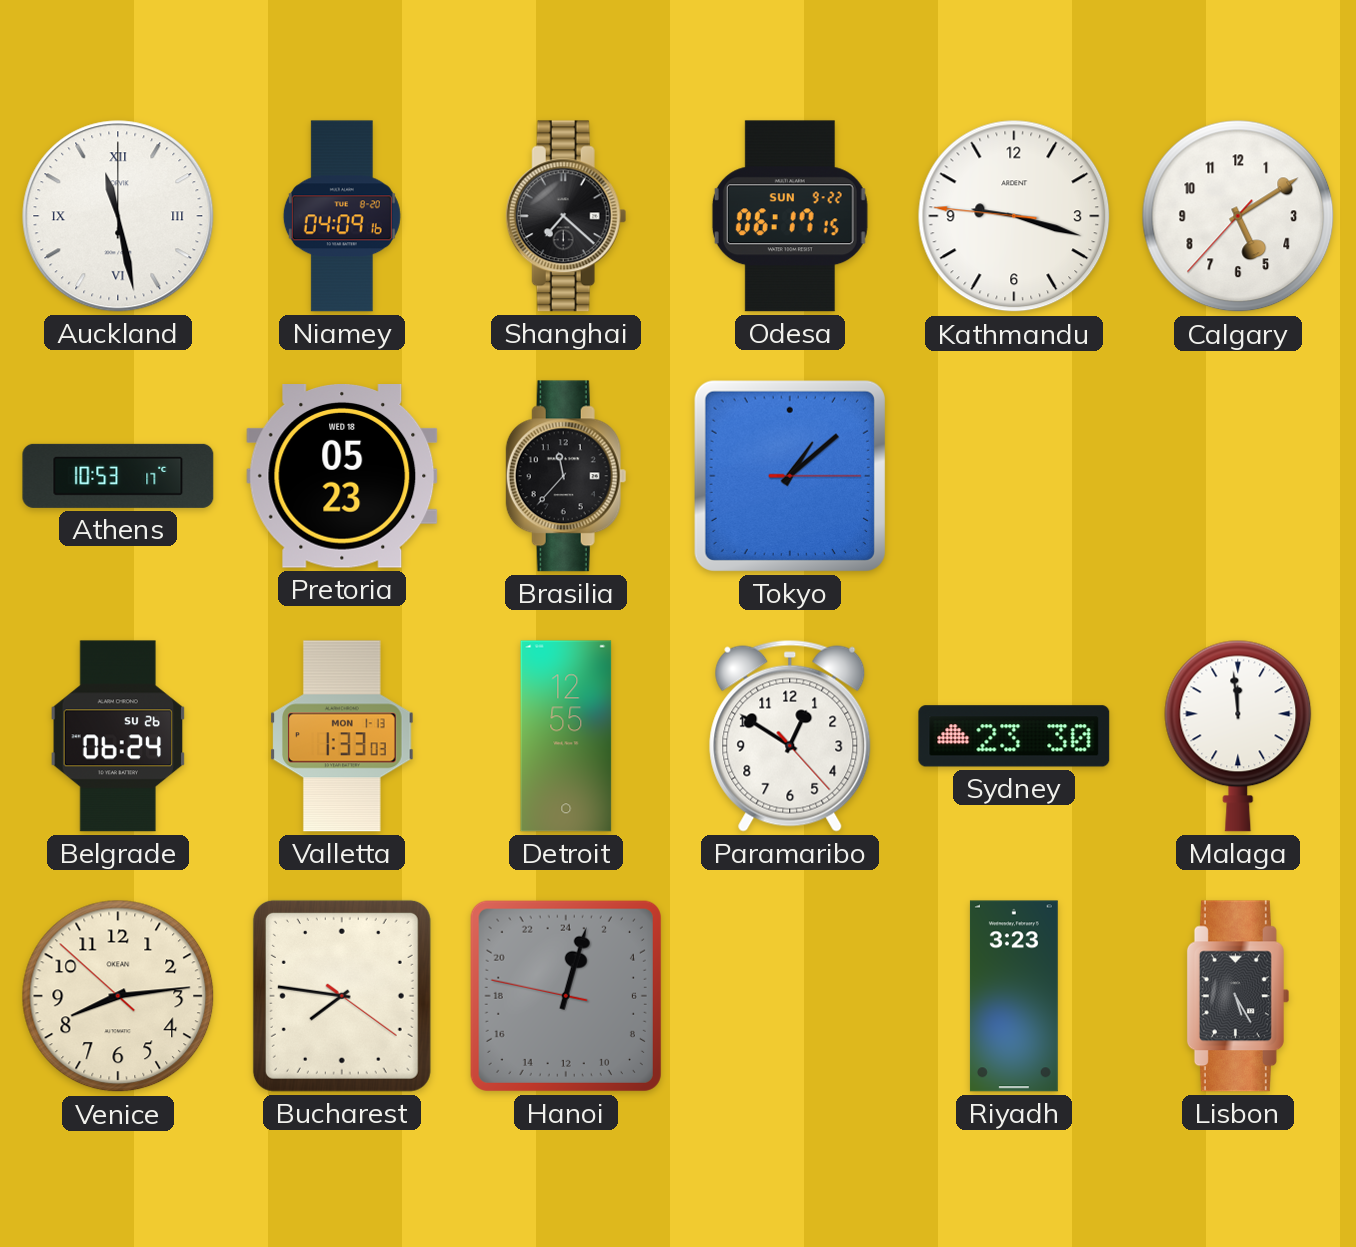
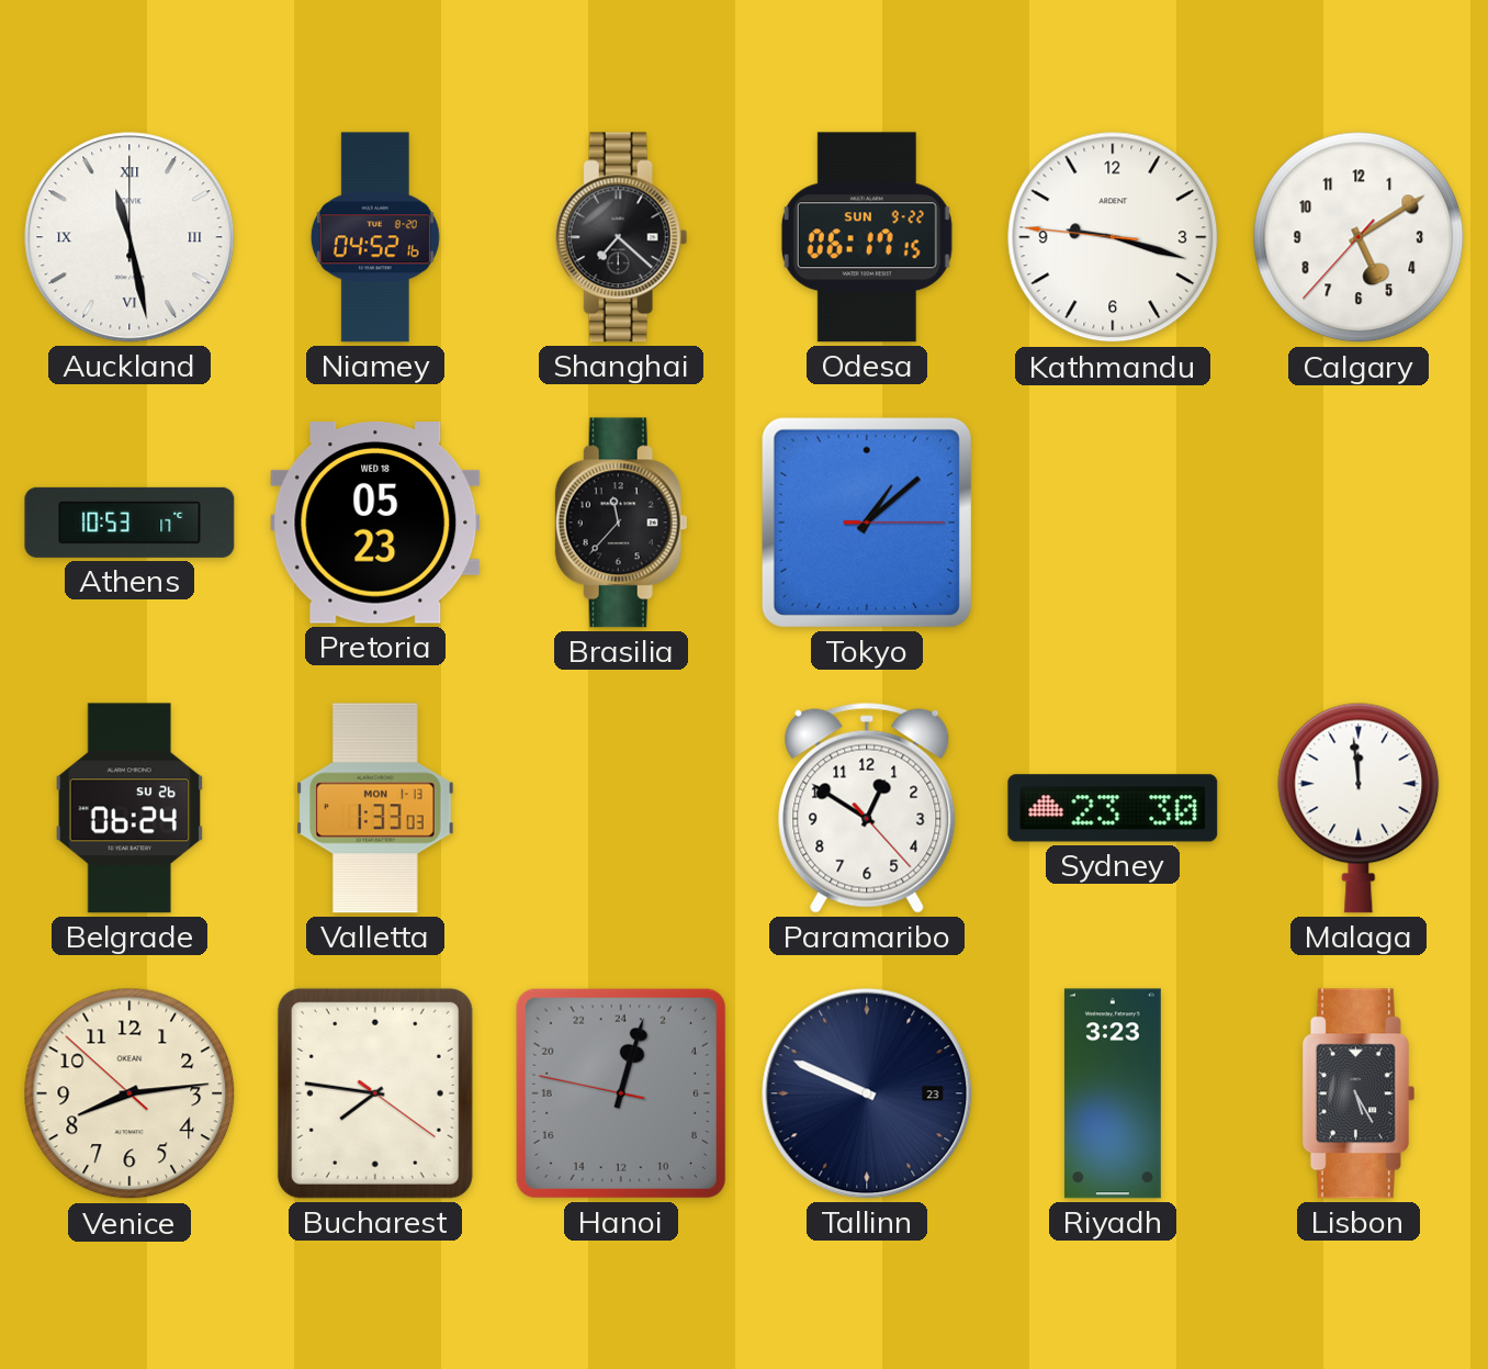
Niamey: 04:09 -> 04:52 (375, 237)
Detroit: 12:55 -> none (566, 736)
Tallinn: none -> 9:49 (867, 1093)
